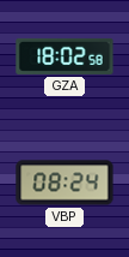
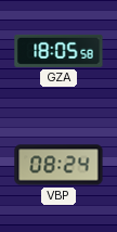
GZA: 18:02 -> 18:05 (58, 51)
